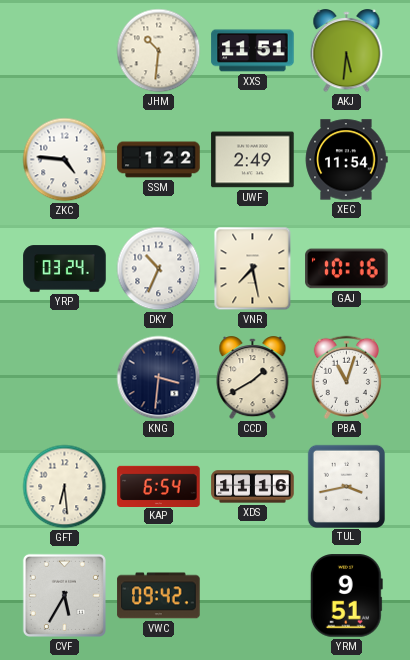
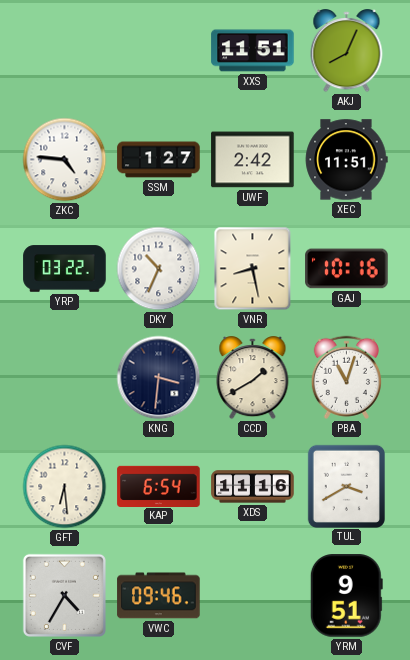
JHM: 10:31 -> none (159, 51)
AKJ: 5:31 -> 8:04 (347, 51)
SSM: 1:22 -> 1:27 (159, 160)
UWF: 2:49 -> 2:42 (253, 160)
XEC: 11:54 -> 11:51 (346, 160)
YRP: 03:24 -> 03:22 (65, 269)
VNR: 7:28 -> 8:28 (253, 269)
TUL: 3:43 -> 3:40 (346, 486)
CVF: 5:35 -> 4:35 (64, 595)
VWC: 09:42 -> 09:46 (159, 596)
